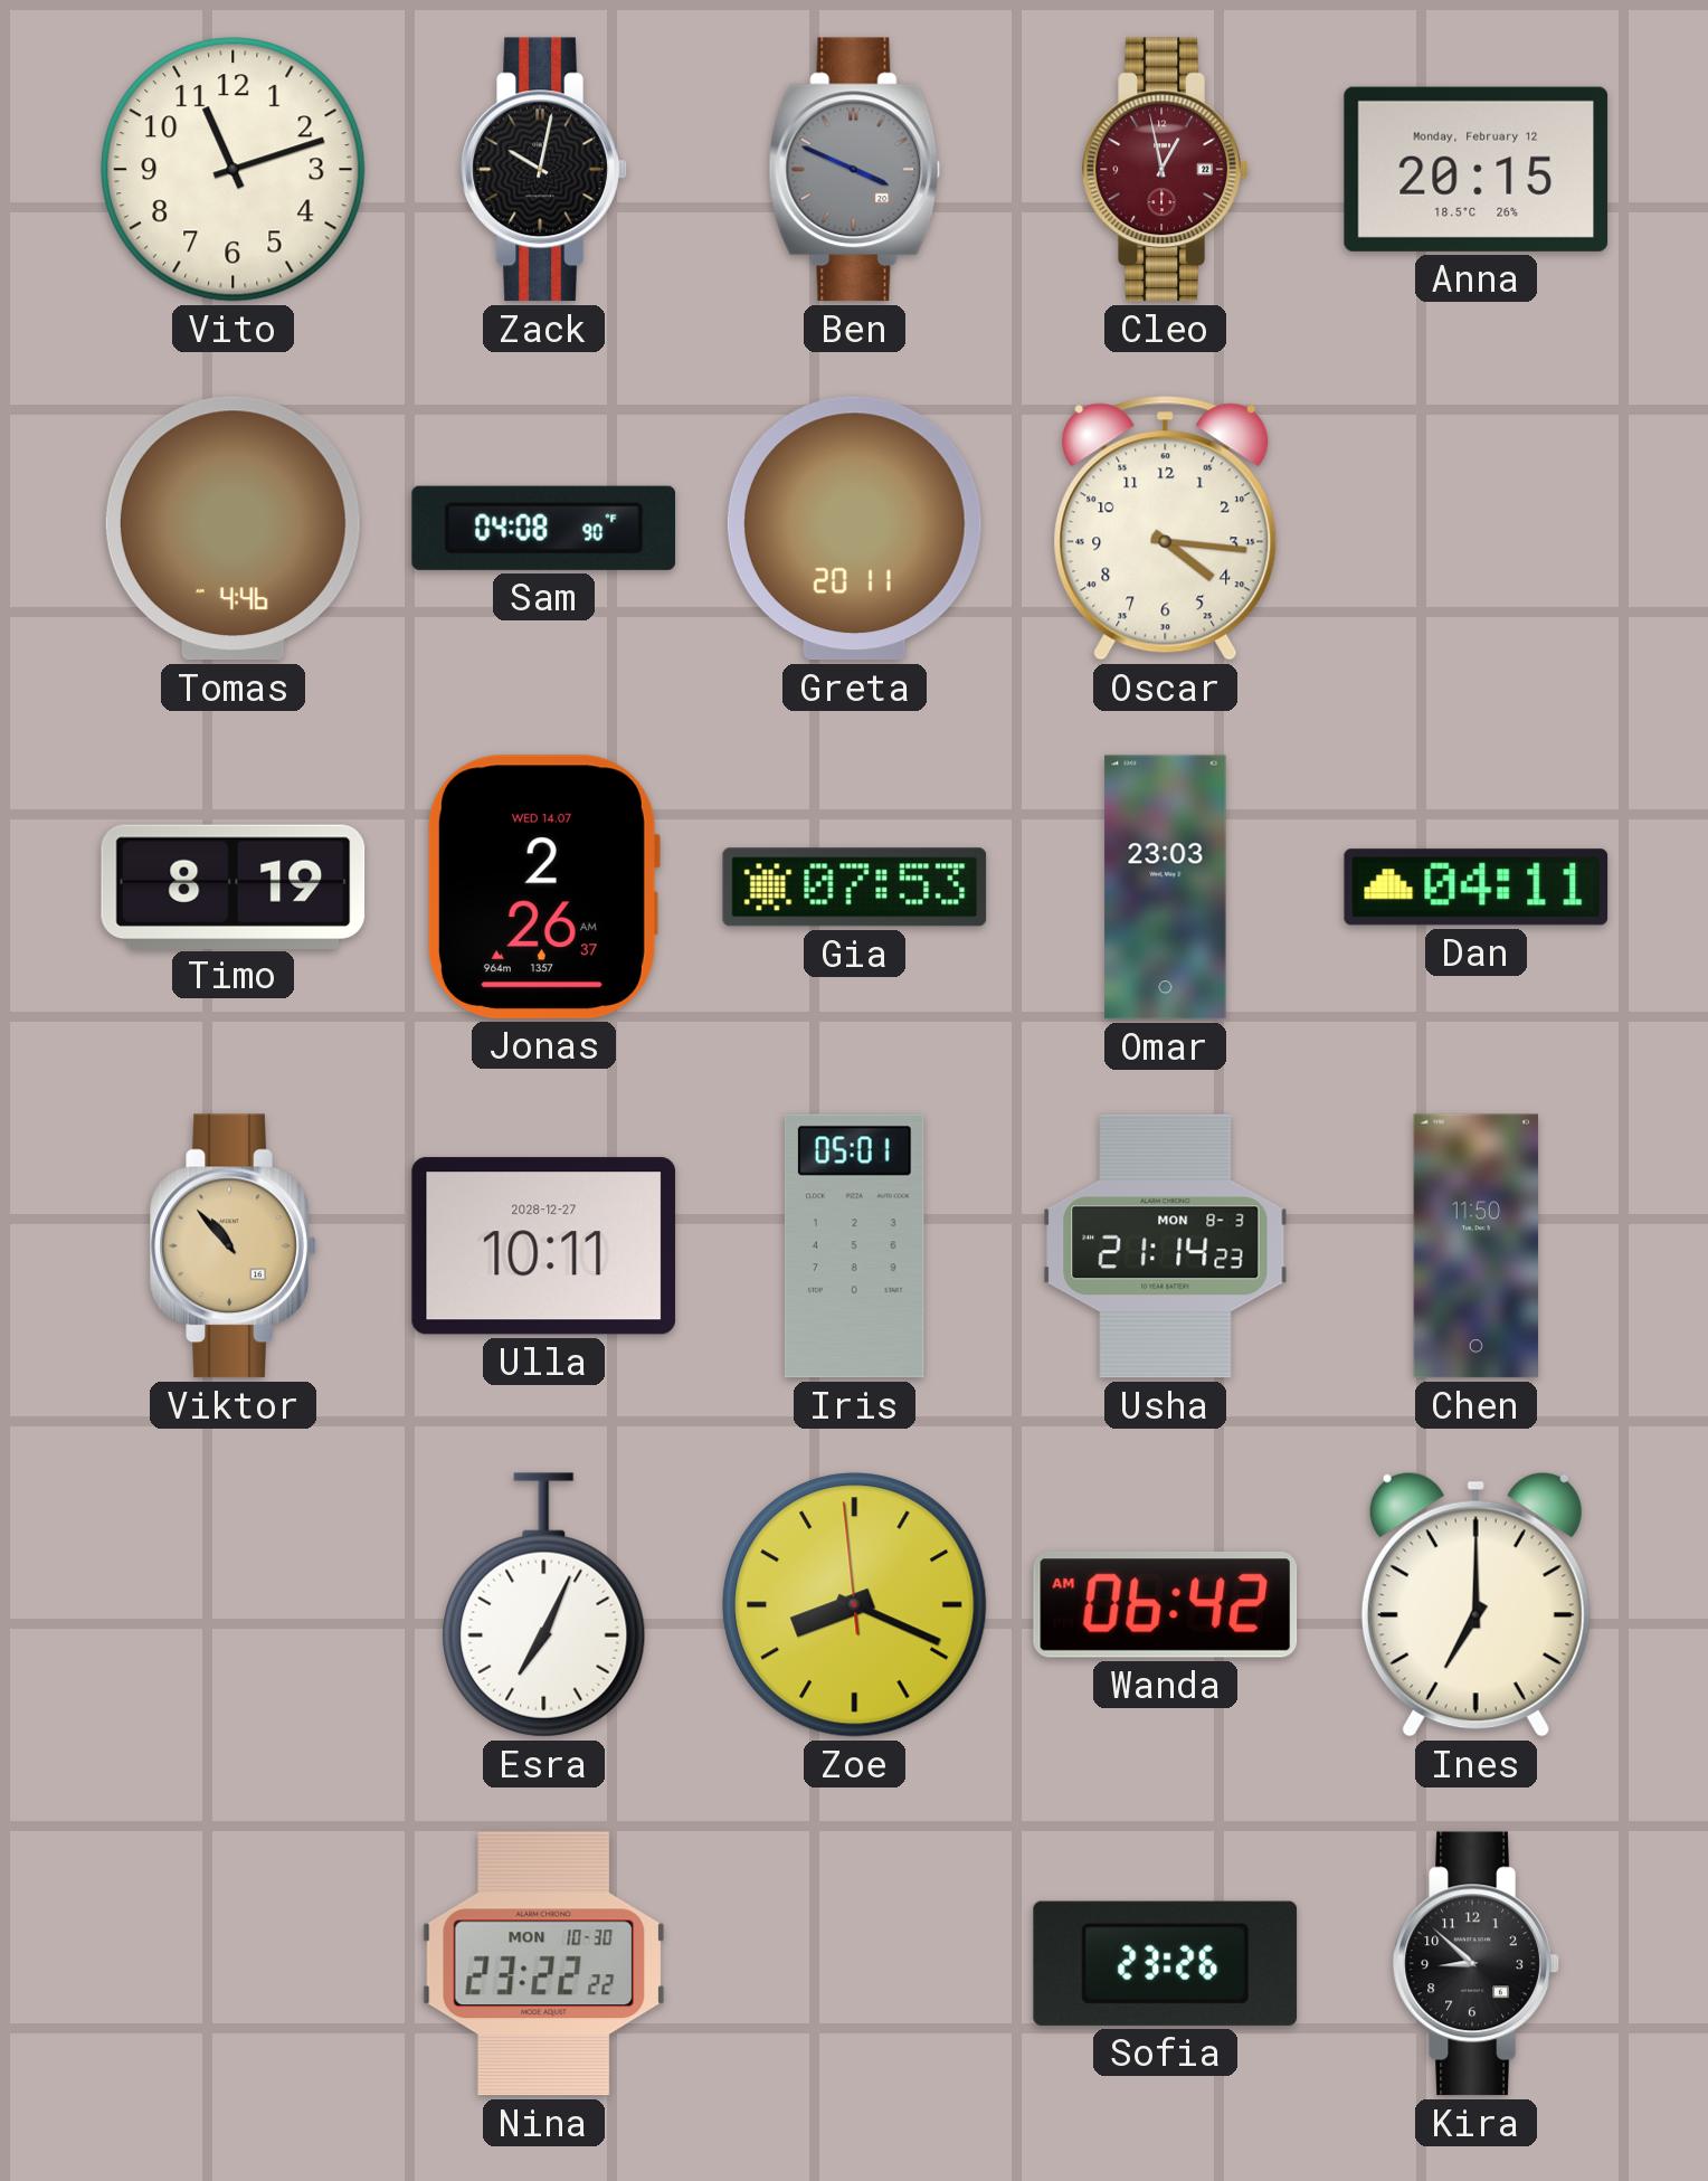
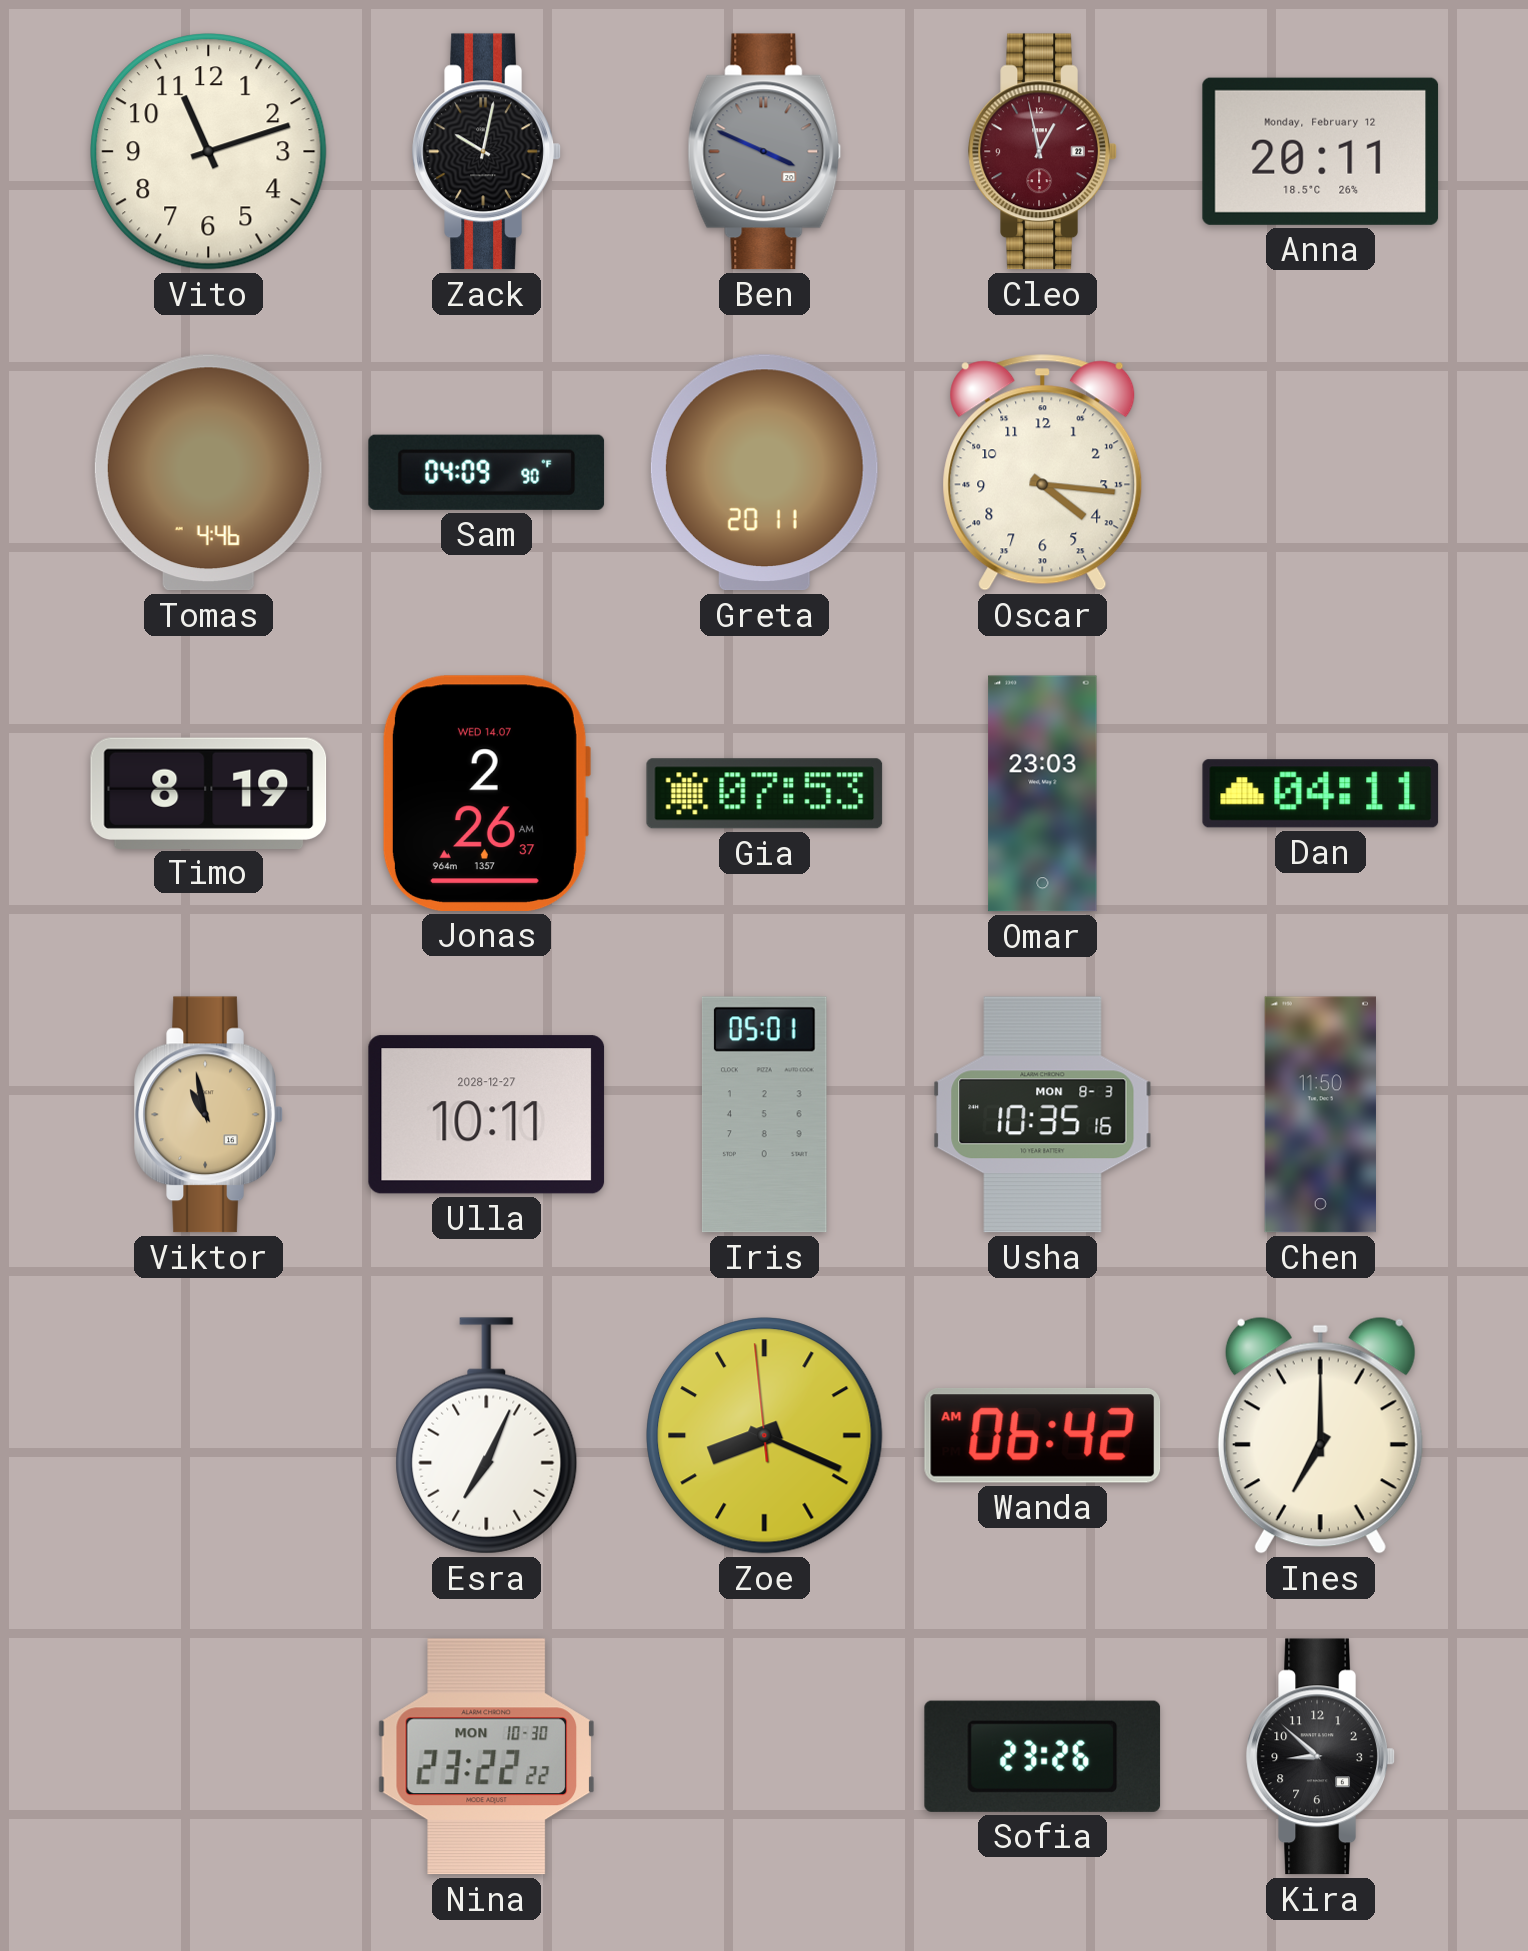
Anna: 20:15 -> 20:11 (1321, 151)
Sam: 04:08 -> 04:09 (487, 472)
Viktor: 10:53 -> 10:58 (209, 1115)
Usha: 21:14 -> 10:35 (1043, 1115)
